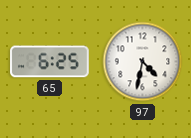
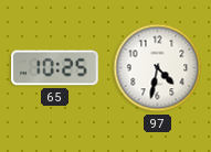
65: 6:25 -> 10:25 (55, 68)
